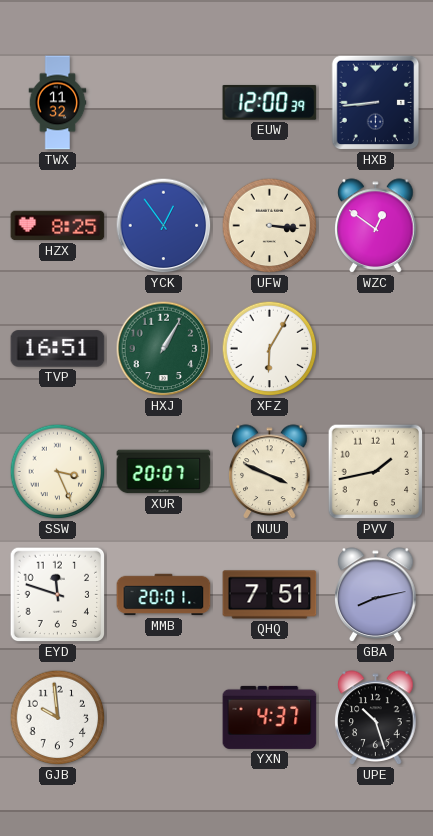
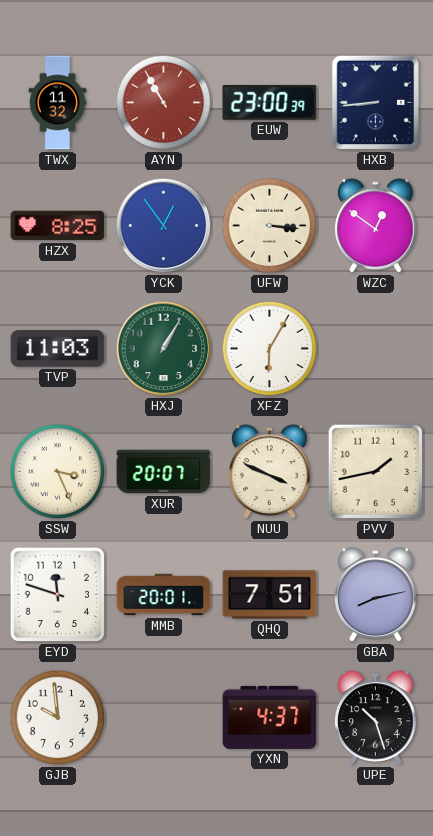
AYN: none -> 10:55 (164, 103)
EUW: 12:00 -> 23:00 (270, 103)
TVP: 16:51 -> 11:03 (58, 349)
